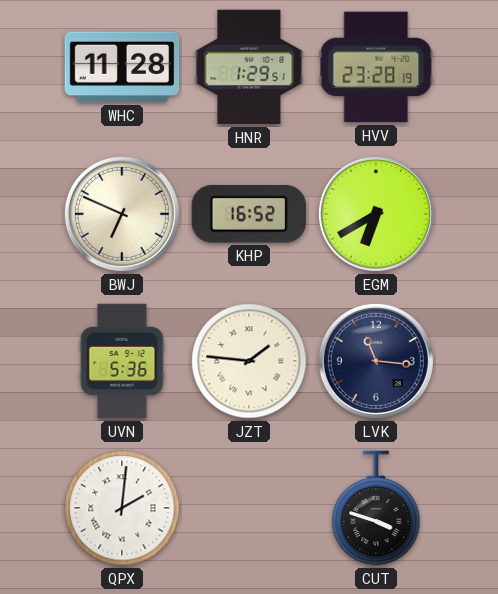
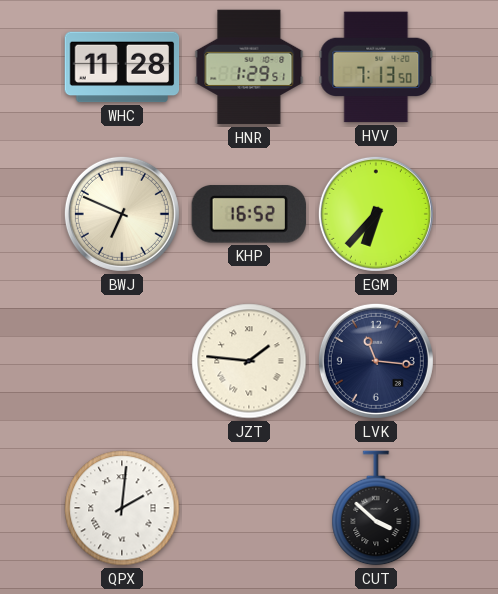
HVV: 23:28 -> 7:13 (376, 67)
EGM: 6:40 -> 6:37 (376, 214)
UVN: 5:36 -> none (122, 361)
CUT: 3:48 -> 3:52 (376, 508)
